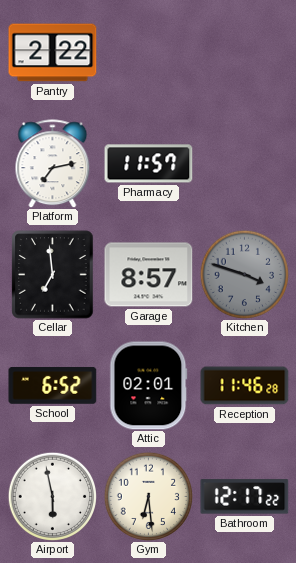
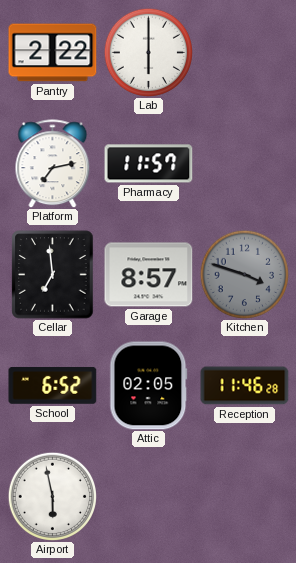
Lab: none -> 6:00 (148, 52)
Attic: 02:01 -> 02:05 (149, 386)
Gym: 6:29 -> none (148, 496)
Bathroom: 12:17 -> none (245, 497)
